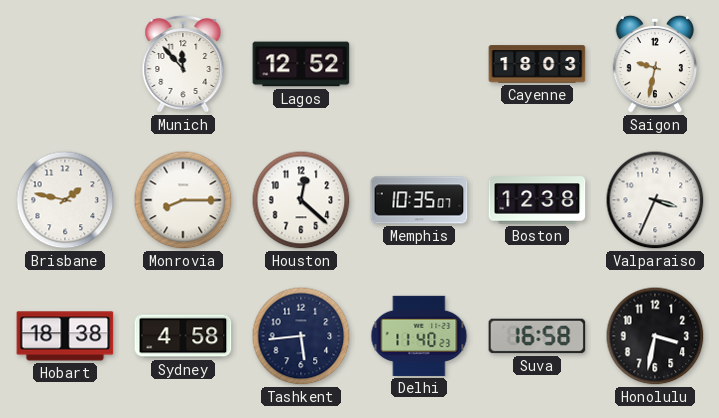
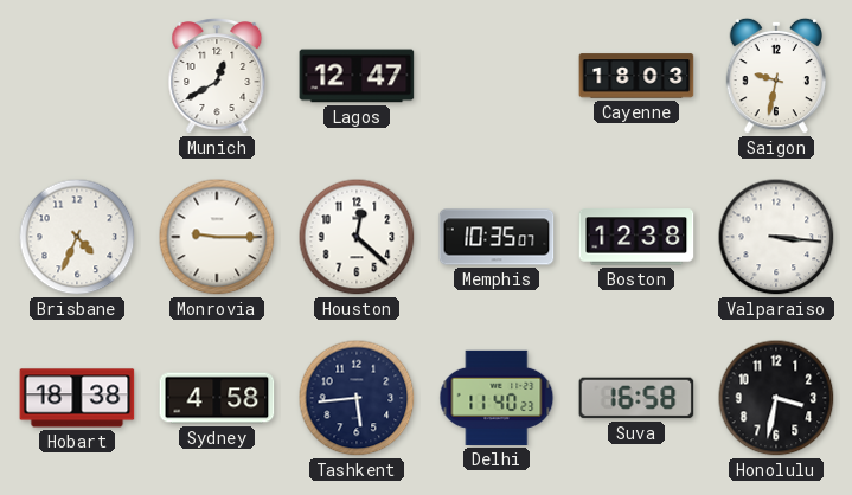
Munich: 11:53 -> 12:40 (217, 77)
Lagos: 12:52 -> 12:47 (357, 76)
Brisbane: 1:47 -> 4:34 (77, 237)
Monrovia: 8:15 -> 9:15 (217, 237)
Valparaiso: 3:34 -> 3:16 (776, 237)
